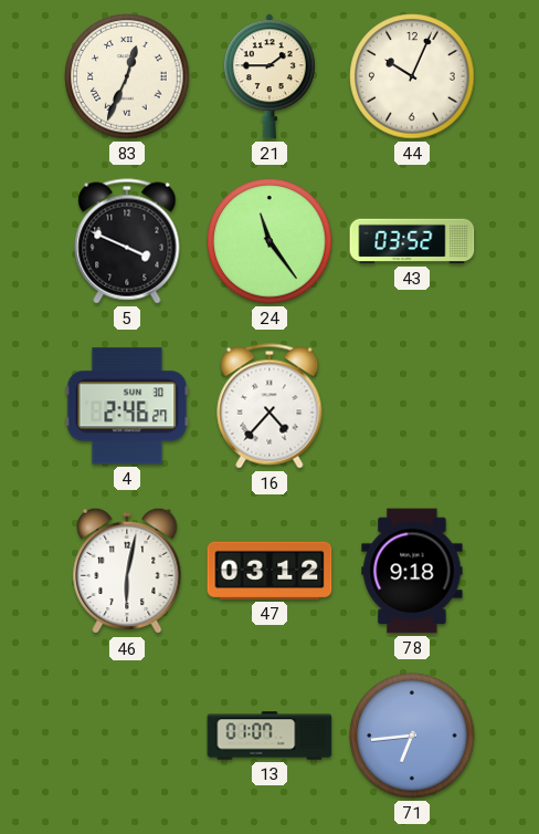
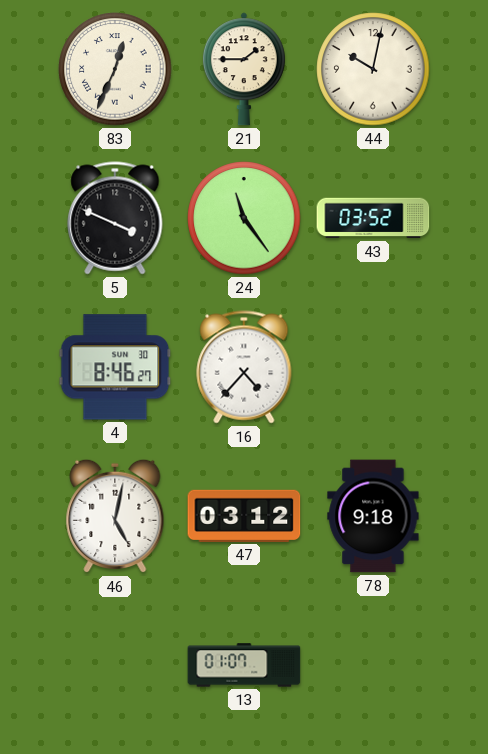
44: 10:04 -> 10:02 (373, 69)
4: 2:46 -> 8:46 (115, 367)
46: 6:02 -> 5:02 (115, 516)
71: 6:44 -> none (412, 736)
